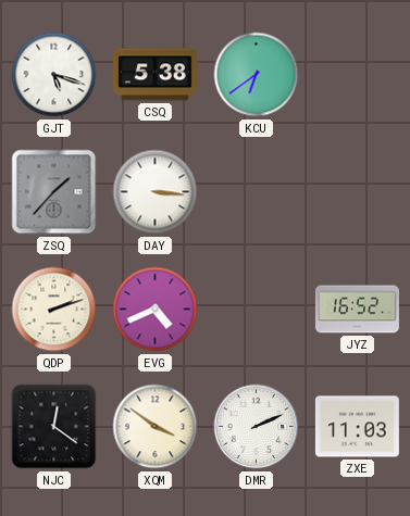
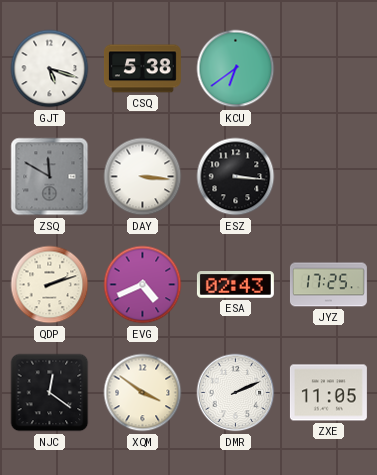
ZSQ: 1:37 -> 11:50 (50, 177)
ESZ: none -> 3:16 (236, 177)
ESA: none -> 02:43 (235, 285)
JYZ: 16:52 -> 17:25 (328, 285)
ZXE: 11:03 -> 11:05 (328, 393)
